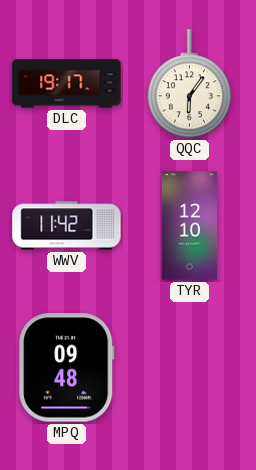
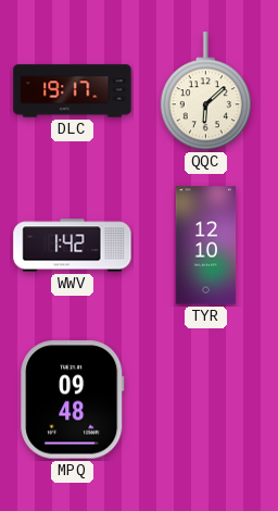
QQC: 6:06 -> 6:08 (205, 91)
WWV: 11:42 -> 1:42 (73, 246)
